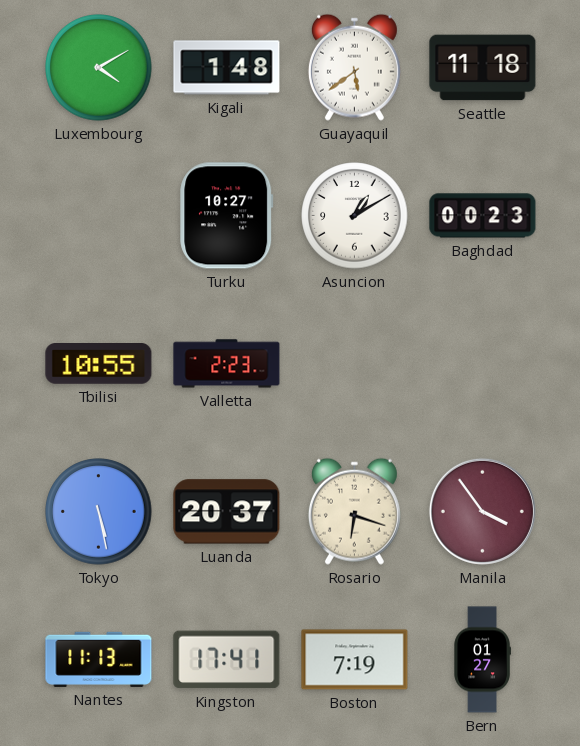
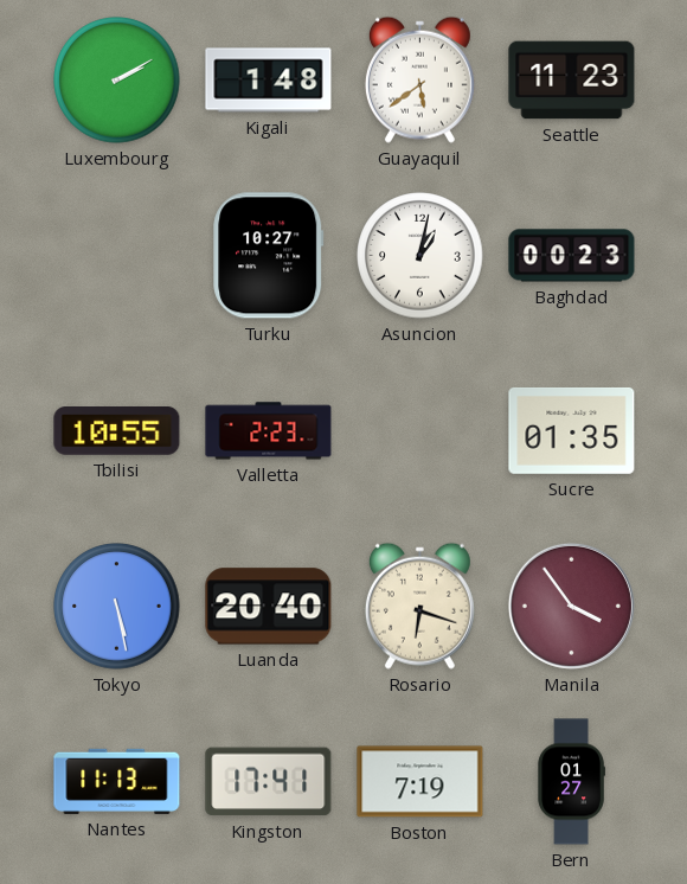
Luxembourg: 4:10 -> 2:10 (117, 81)
Seattle: 11:18 -> 11:23 (572, 81)
Asuncion: 1:10 -> 1:02 (420, 256)
Sucre: none -> 01:35 (572, 430)
Luanda: 20:37 -> 20:40 (269, 607)
